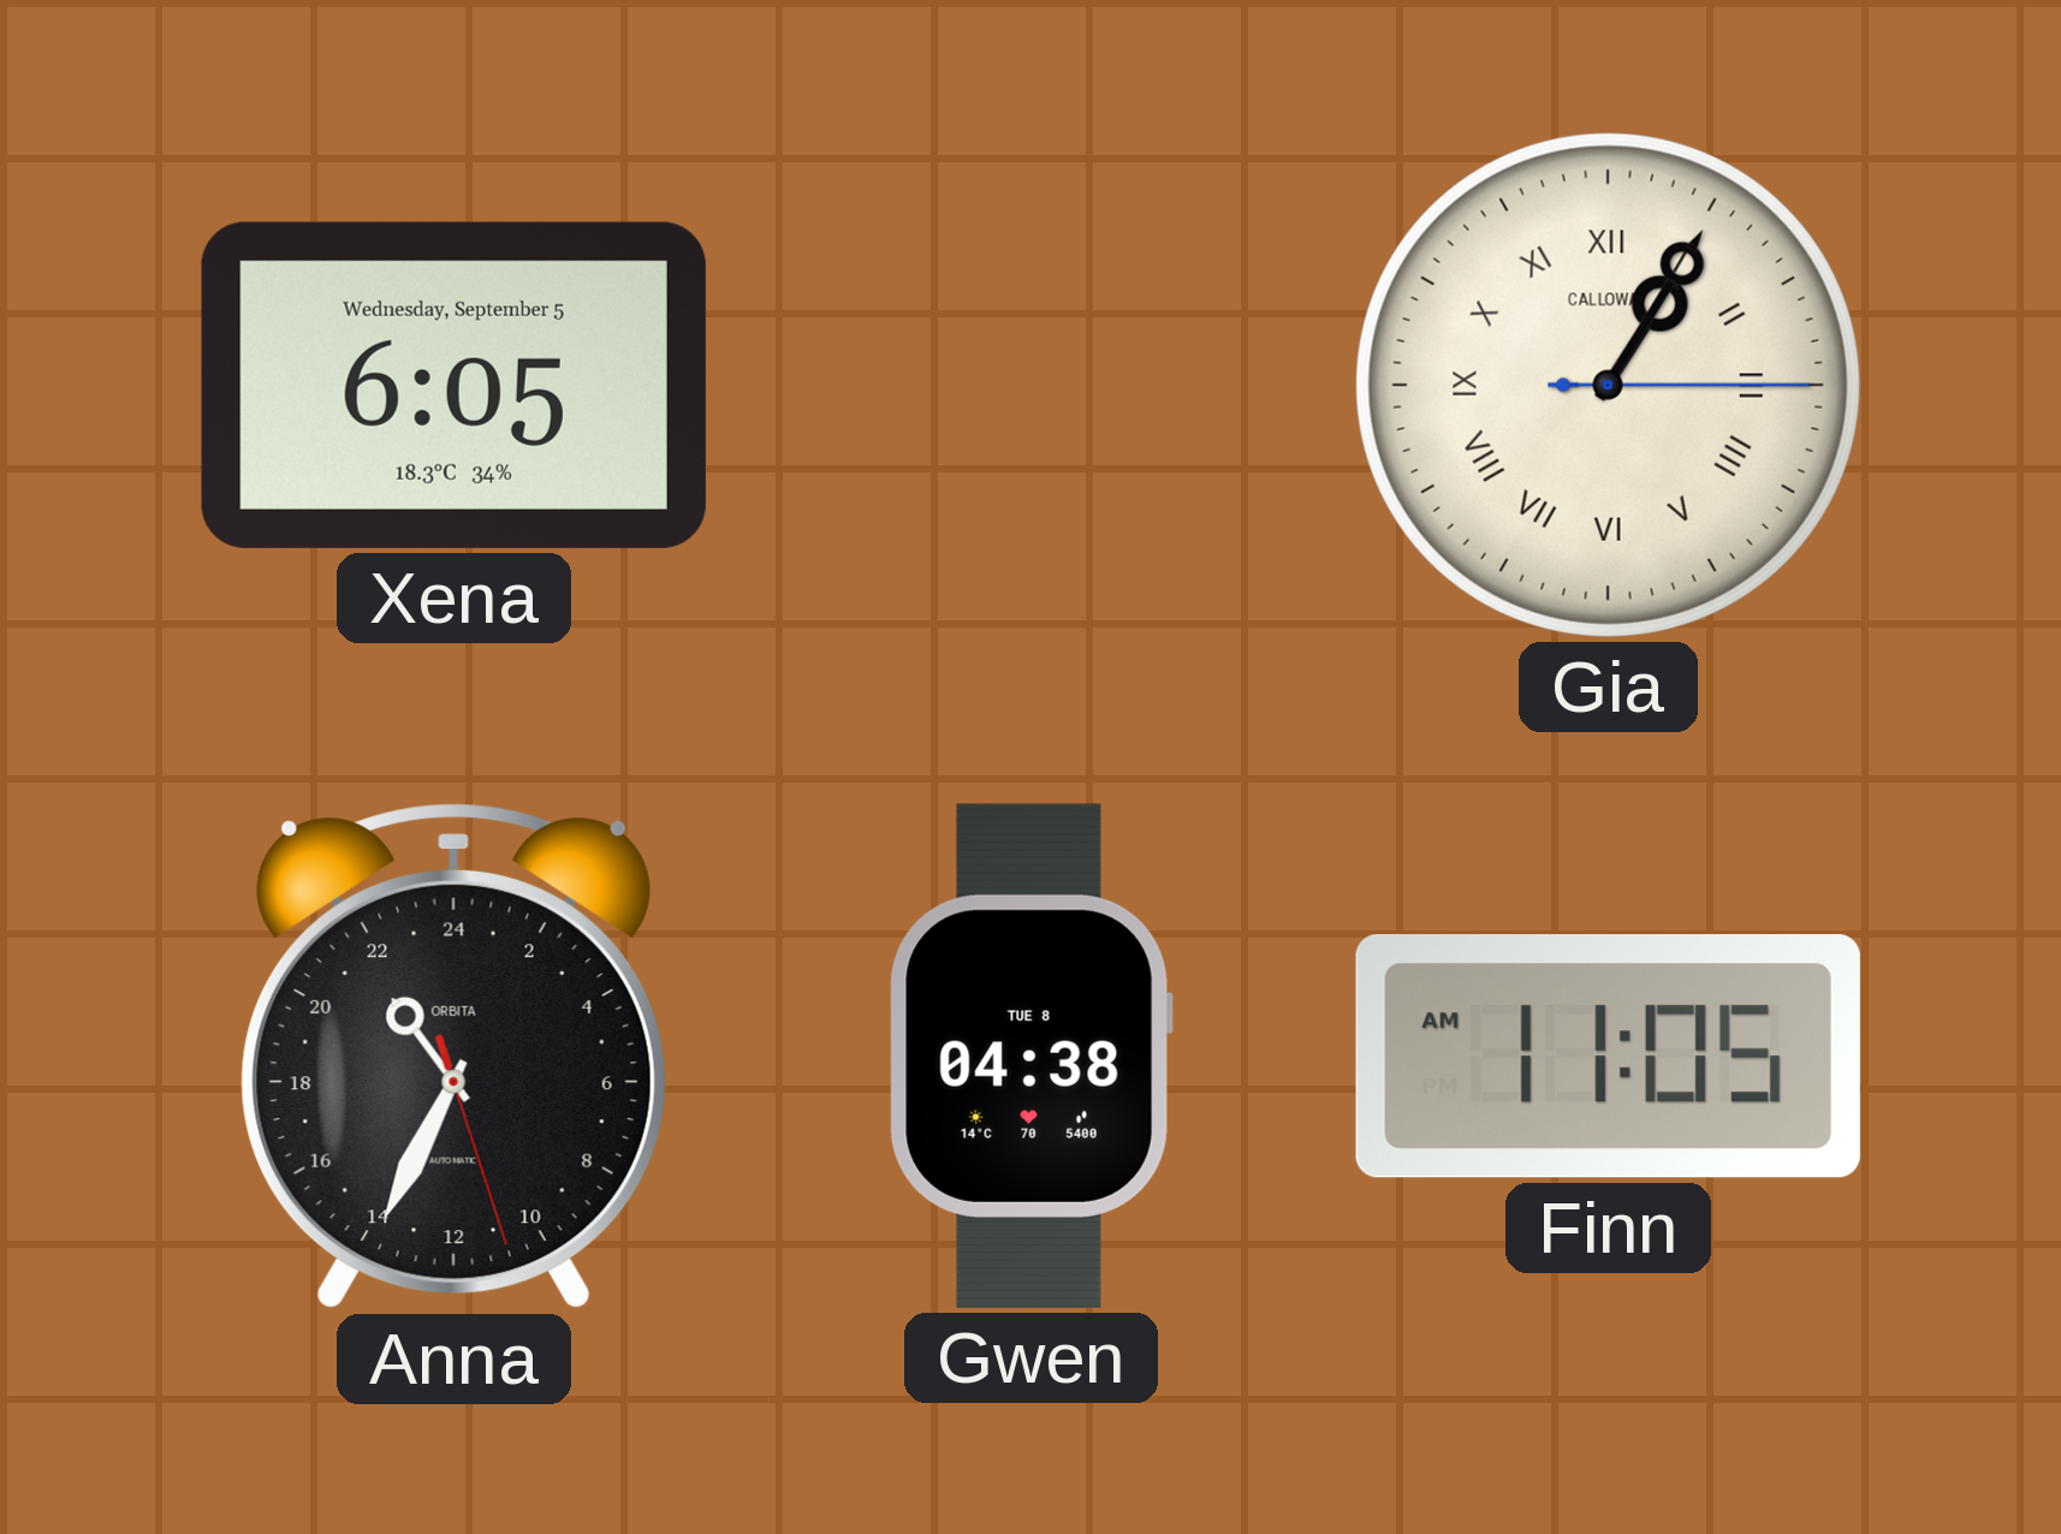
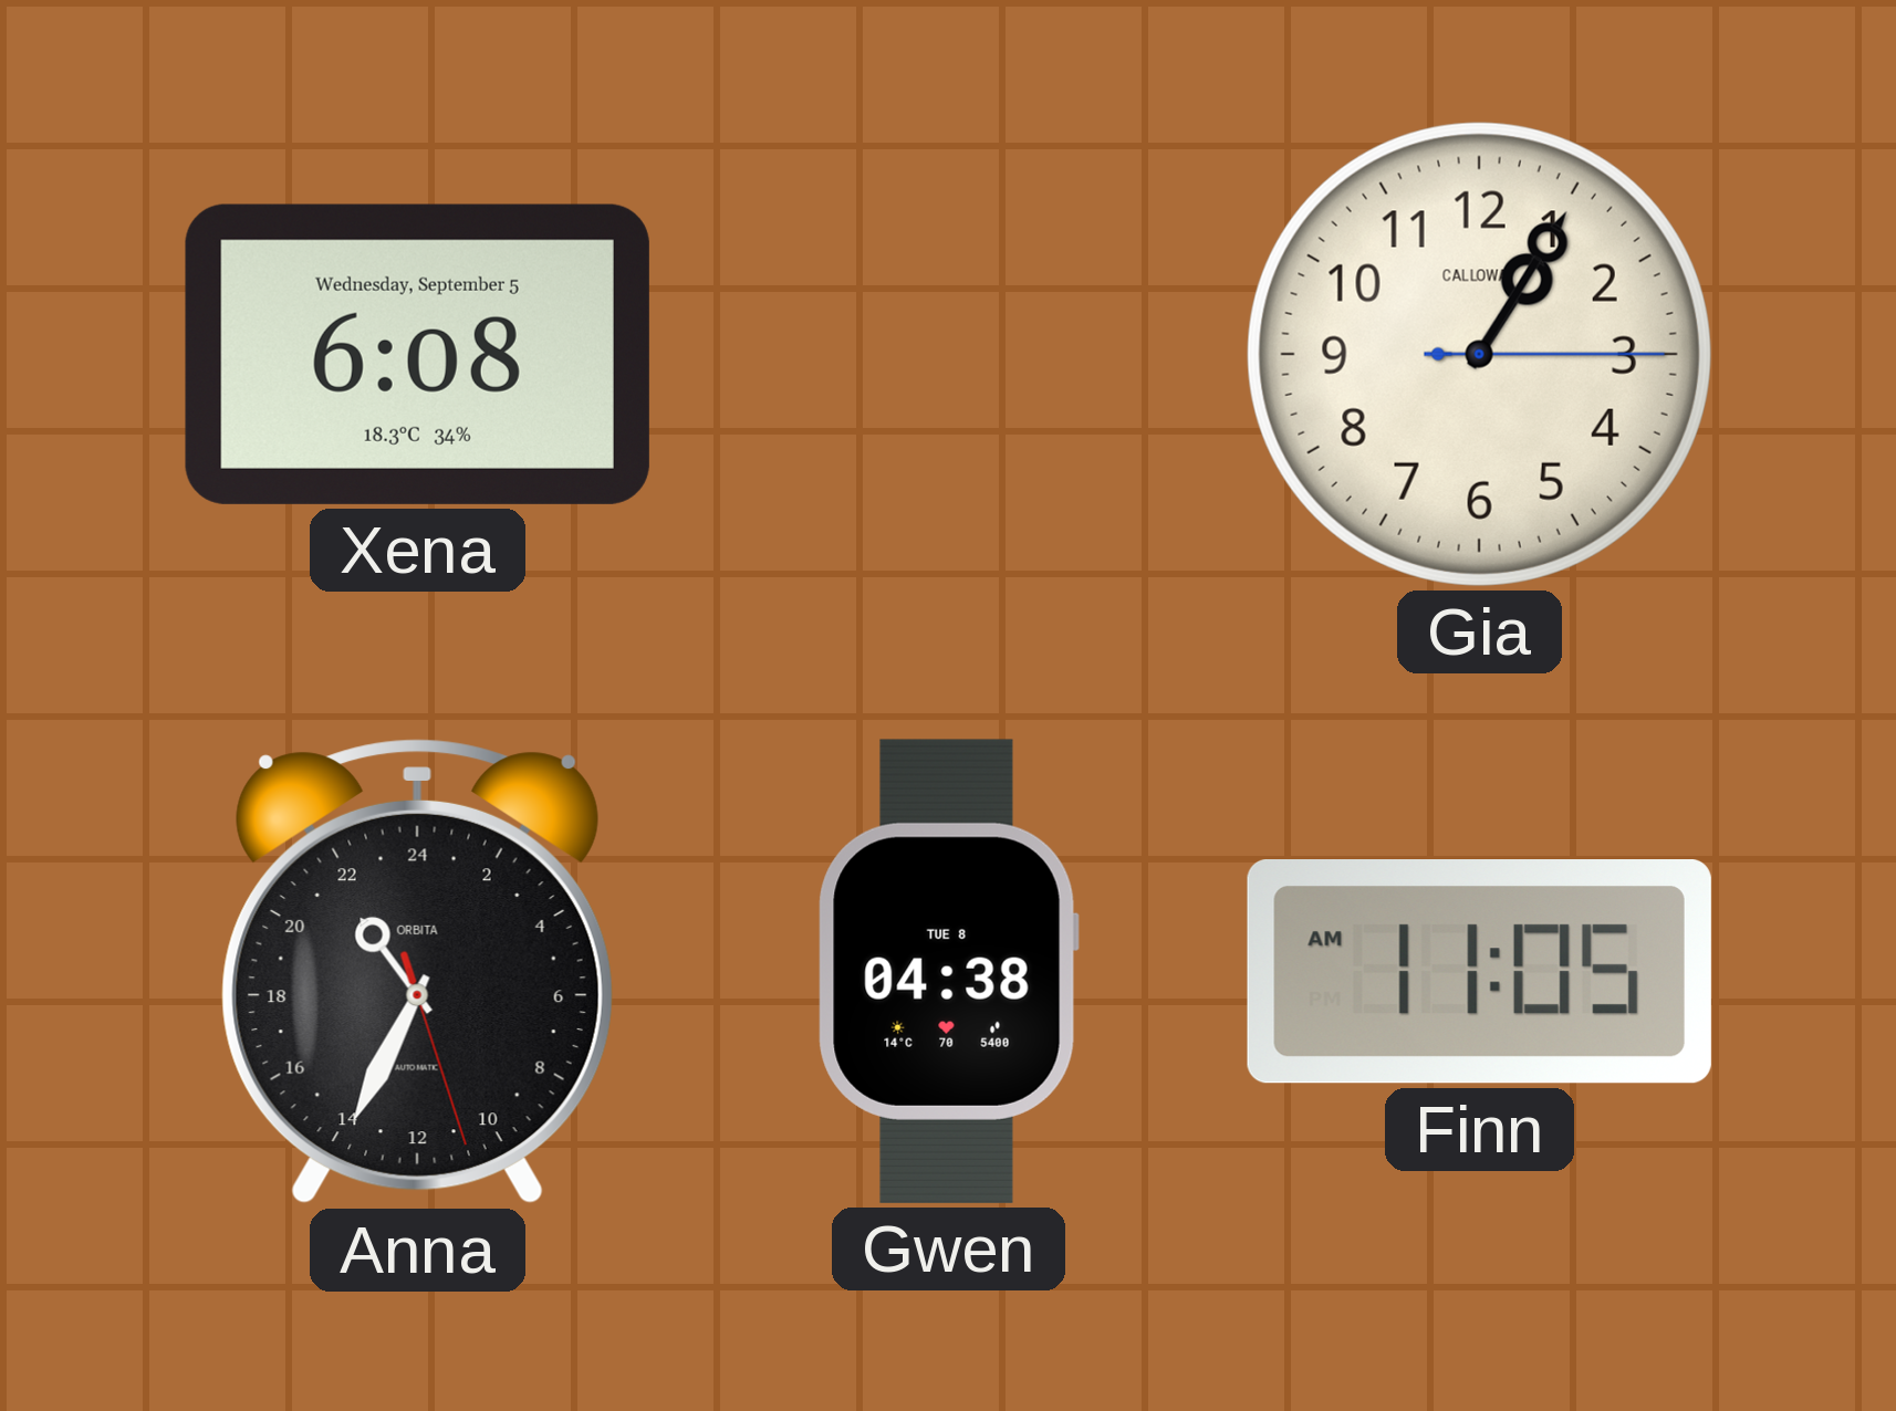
Xena: 6:05 -> 6:08 (417, 354)
Gia numerals: Roman -> Arabic (1479, 354)
